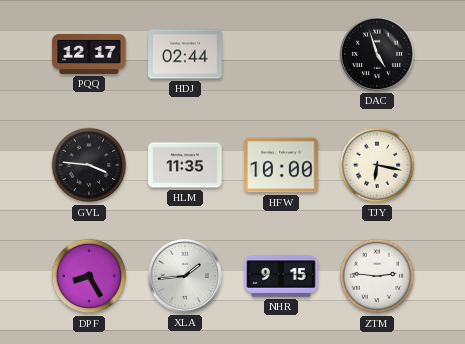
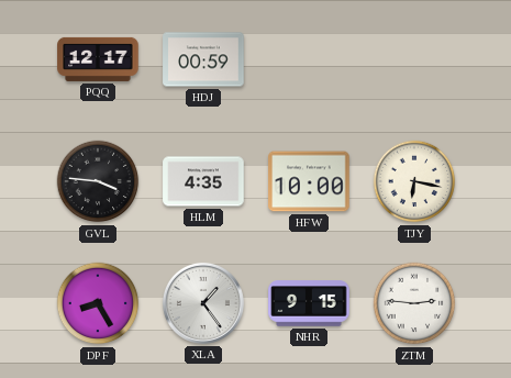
HDJ: 02:44 -> 00:59 (203, 59)
DAC: 4:57 -> none (377, 54)
HLM: 11:35 -> 4:35 (203, 181)
XLA: 1:44 -> 1:24 (203, 303)
